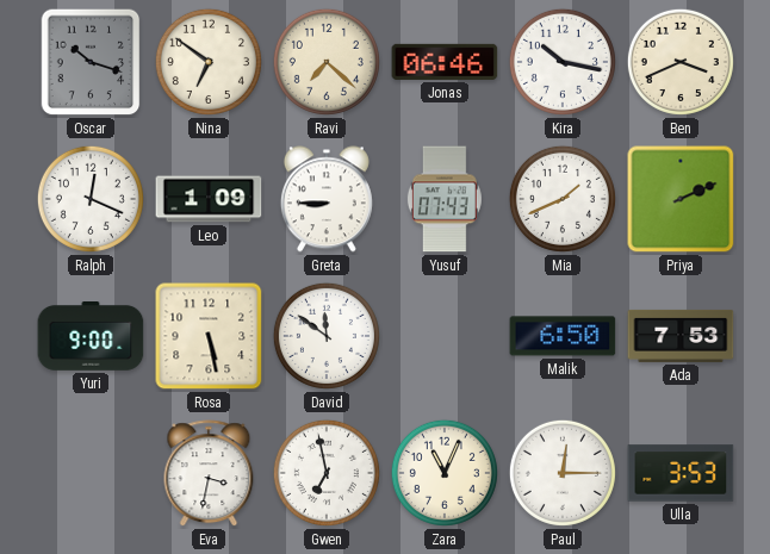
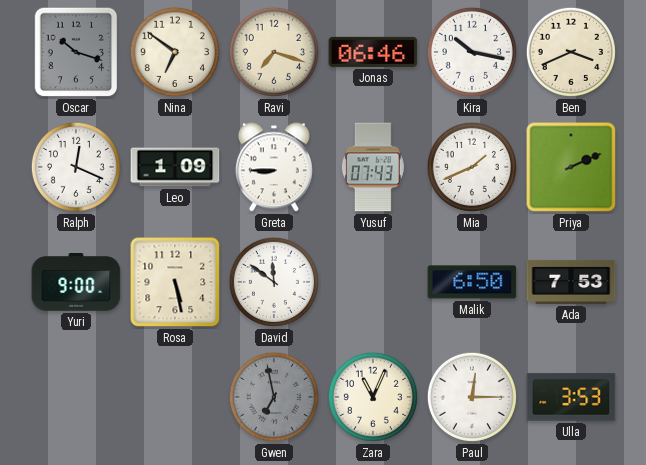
Ravi: 7:22 -> 7:18 (274, 52)
Eva: 3:32 -> none (209, 474)
Gwen dial: white -> grey (274, 397)
